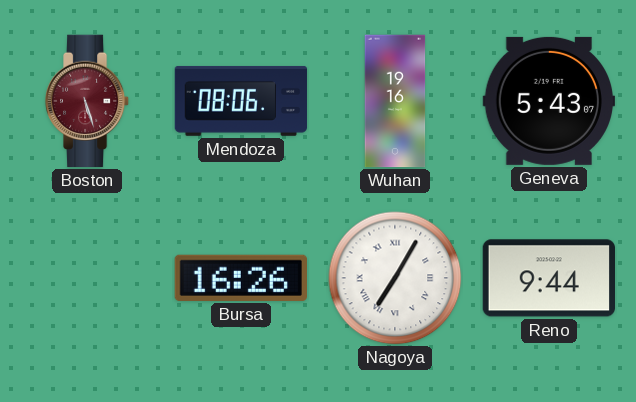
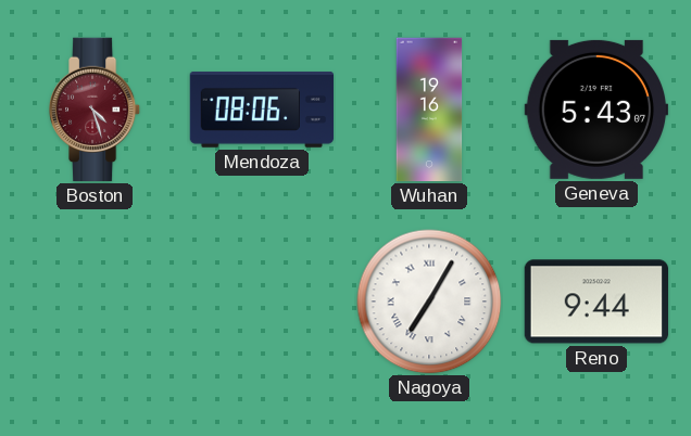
Boston: 5:27 -> 4:27 (95, 110)
Bursa: 16:26 -> none (240, 278)
